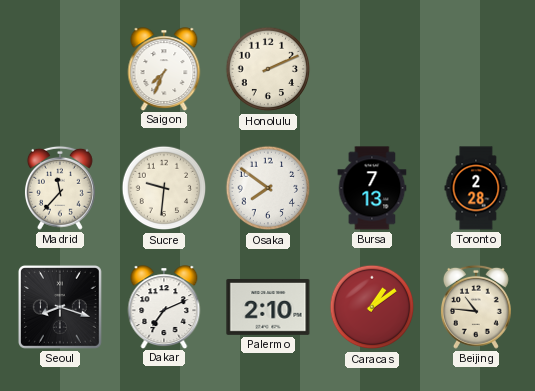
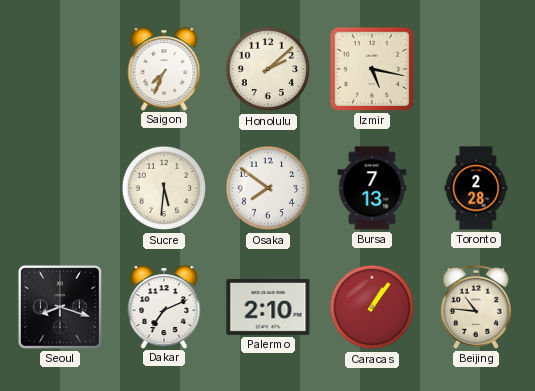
Honolulu: 2:11 -> 2:08 (268, 69)
Izmir: none -> 5:17 (372, 69)
Madrid: 11:37 -> none (60, 188)
Sucre: 9:31 -> 5:31 (164, 188)
Caracas: 1:09 -> 1:06 (372, 307)
